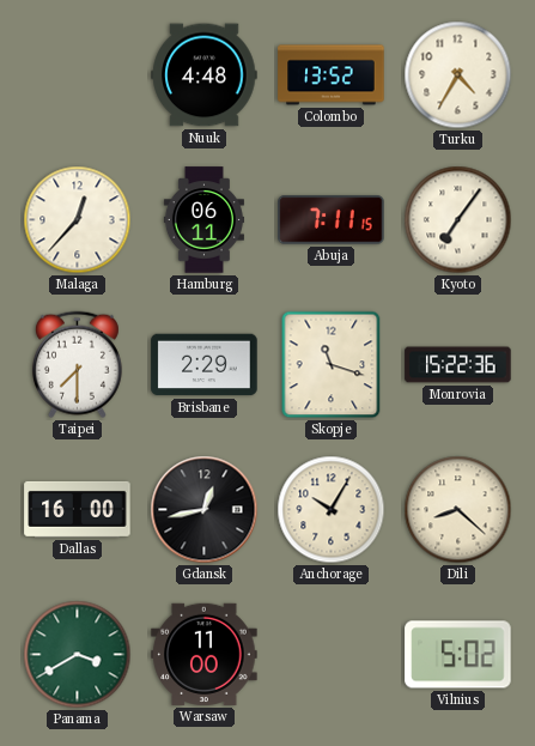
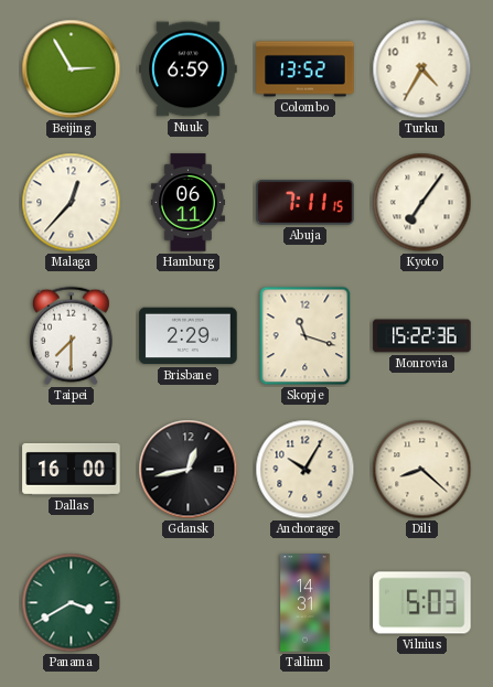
Beijing: none -> 2:55 (72, 69)
Nuuk: 4:48 -> 6:59 (189, 69)
Warsaw: 11:00 -> none (205, 654)
Tallinn: none -> 14:31 (306, 603)
Vilnius: 5:02 -> 5:03 (422, 603)
